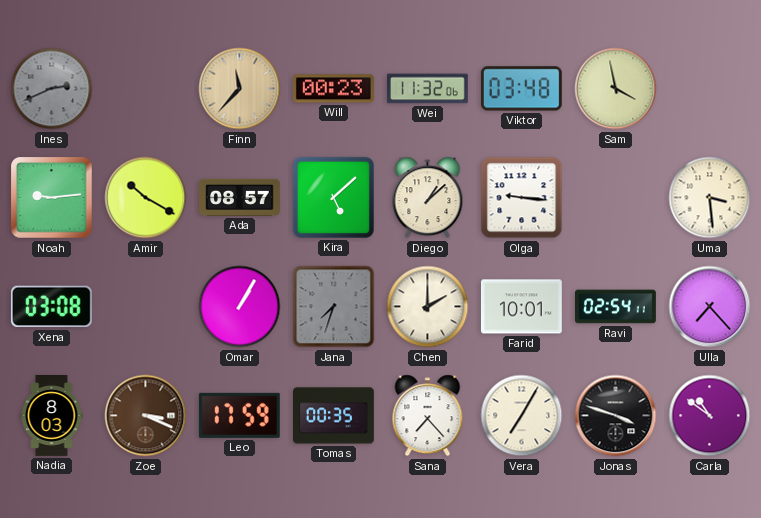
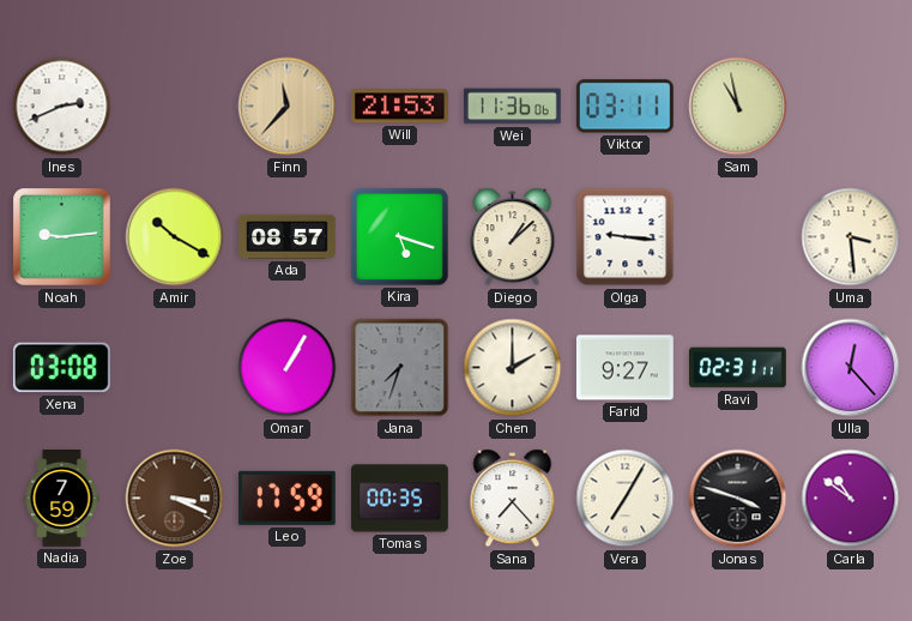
Ines dial: grey -> white (62, 107)
Will: 00:23 -> 21:53 (399, 107)
Wei: 11:32 -> 11:36 (513, 107)
Viktor: 03:48 -> 03:11 (624, 107)
Sam: 3:58 -> 10:58 (738, 107)
Kira: 5:08 -> 5:18 (399, 236)
Farid: 10:01 -> 9:27 (624, 368)
Ravi: 02:54 -> 02:31 (738, 368)
Ulla: 7:23 -> 12:23 (851, 368)
Nadia: 8:03 -> 7:59 (62, 499)
